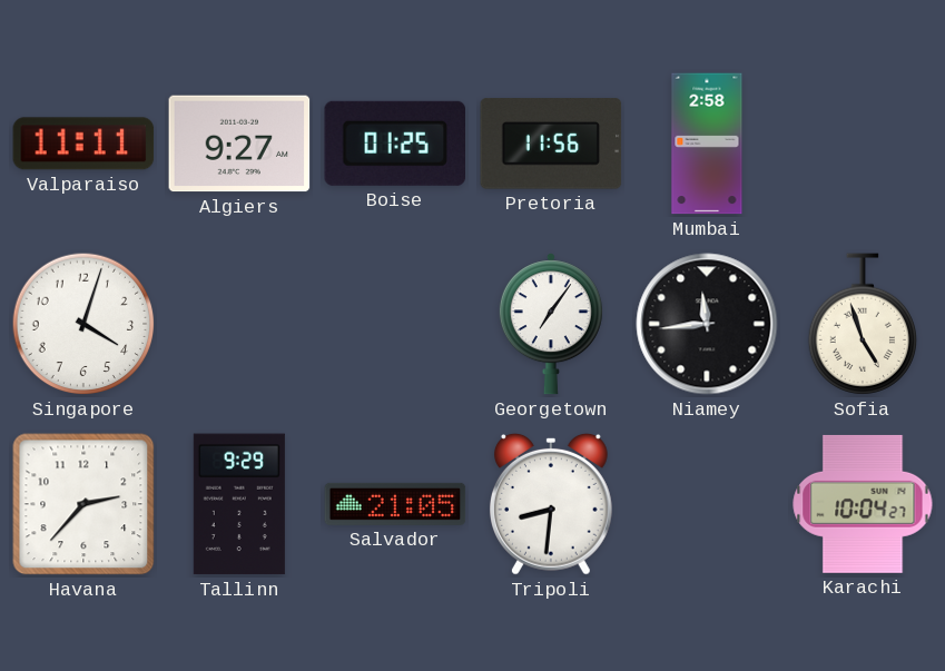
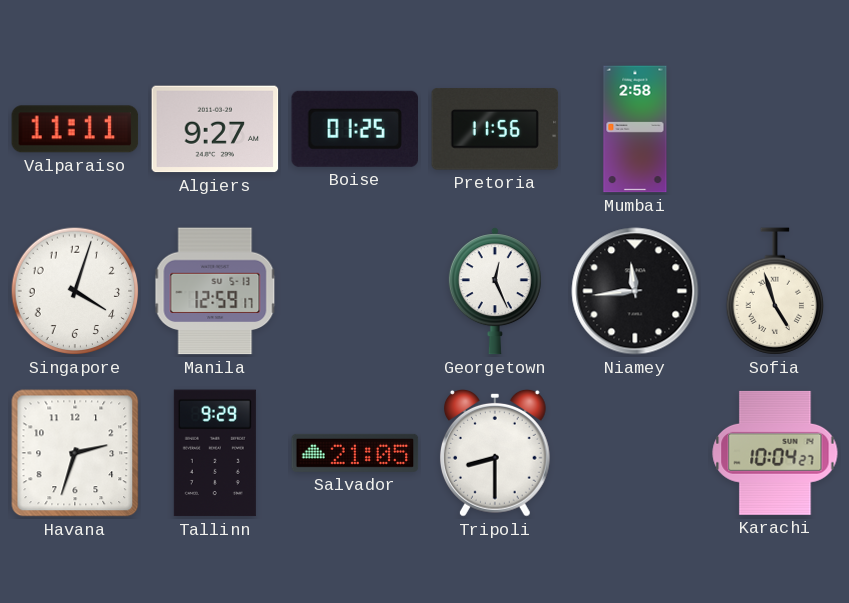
Manila: none -> 12:59 (215, 291)
Georgetown: 7:06 -> 12:26 (495, 291)
Havana: 2:37 -> 2:33 (75, 453)
Tripoli: 8:31 -> 8:30 (495, 453)
